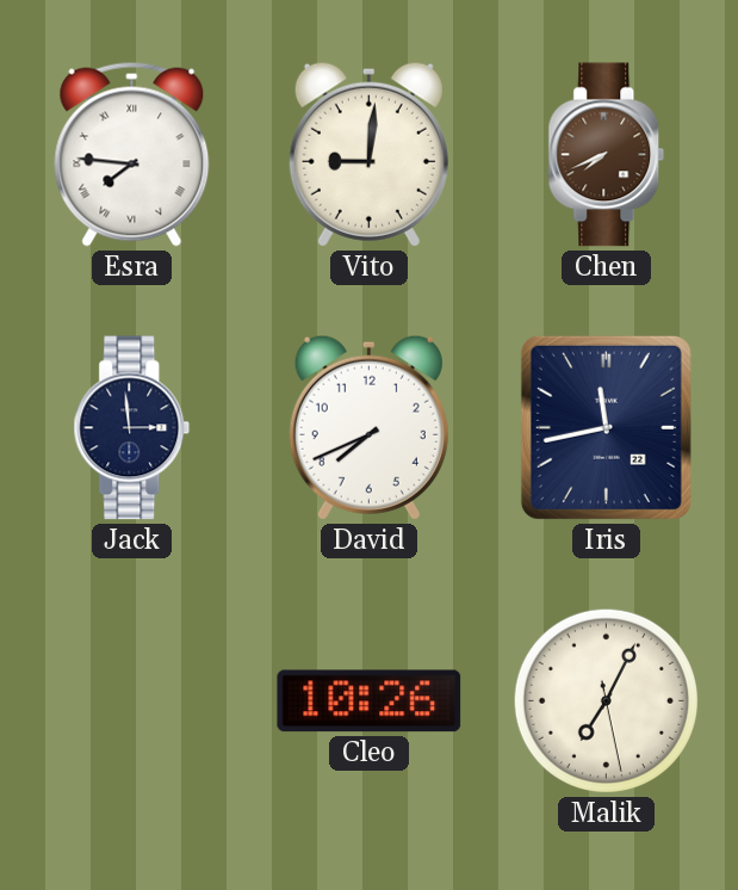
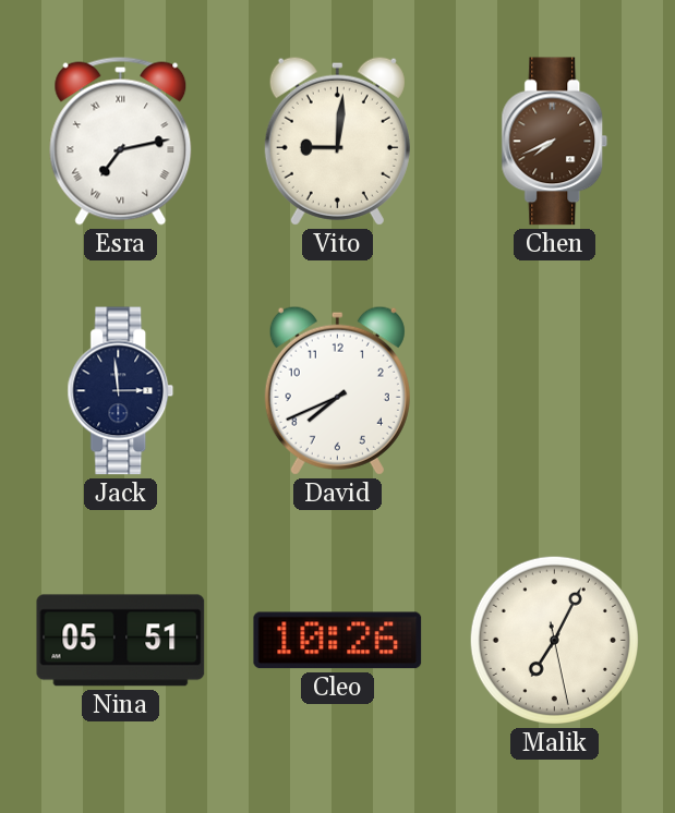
Esra: 7:46 -> 7:13 (121, 141)
Iris: 11:43 -> none (606, 427)
Nina: none -> 05:51 (121, 641)
